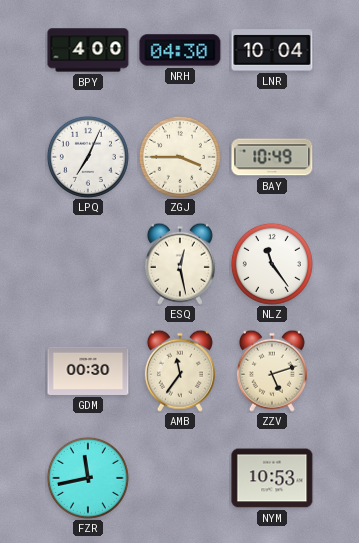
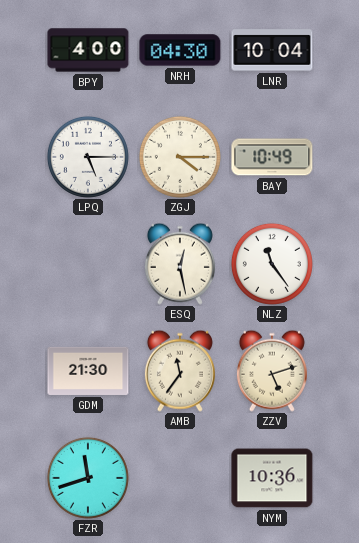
LPQ: 7:04 -> 5:15 (88, 157)
ZGJ: 3:45 -> 4:15 (180, 157)
GDM: 00:30 -> 21:30 (88, 371)
FZR: 11:43 -> 11:42 (88, 478)
NYM: 10:53 -> 10:36 (272, 478)
